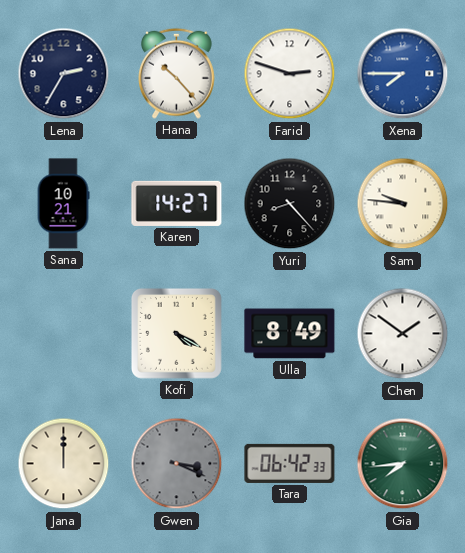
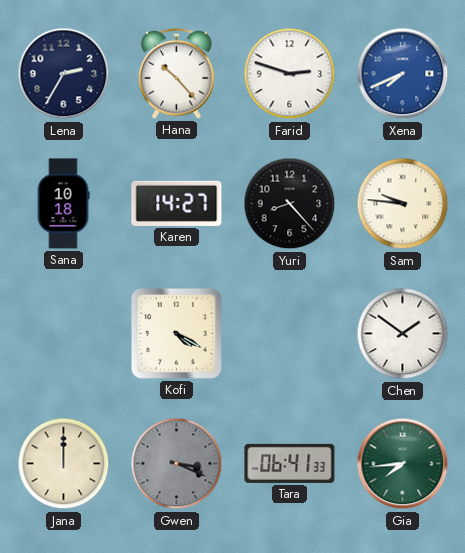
Xena: 7:45 -> 7:41 (403, 74)
Sana: 10:21 -> 10:18 (63, 204)
Ulla: 8:49 -> none (290, 334)
Tara: 06:42 -> 06:41 (290, 463)
